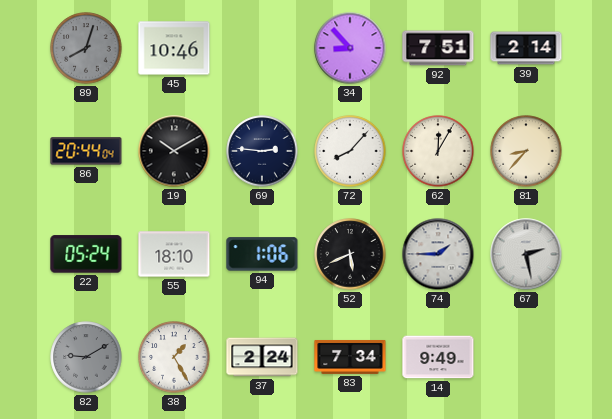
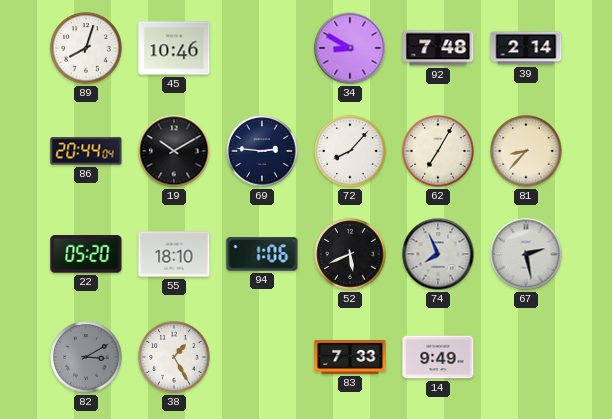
89 dial: grey -> white (86, 48)
34: 8:53 -> 8:50 (350, 48)
92: 7:51 -> 7:48 (438, 48)
62: 12:05 -> 7:05 (438, 151)
22: 05:24 -> 05:20 (86, 254)
74: 1:45 -> 7:56 (438, 254)
82: 9:10 -> 3:10 (86, 357)
37: 2:24 -> none (262, 357)
83: 7:34 -> 7:33 (350, 357)
